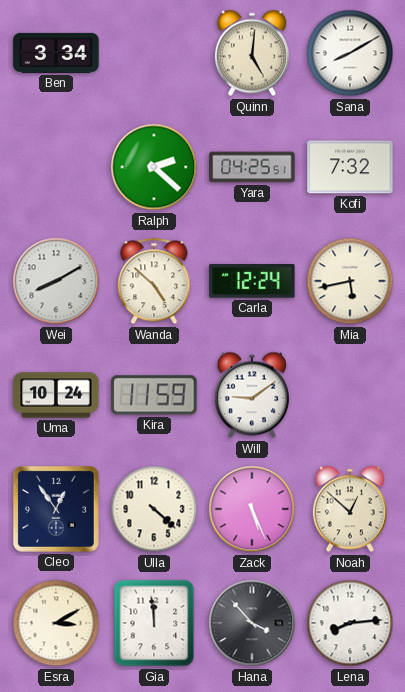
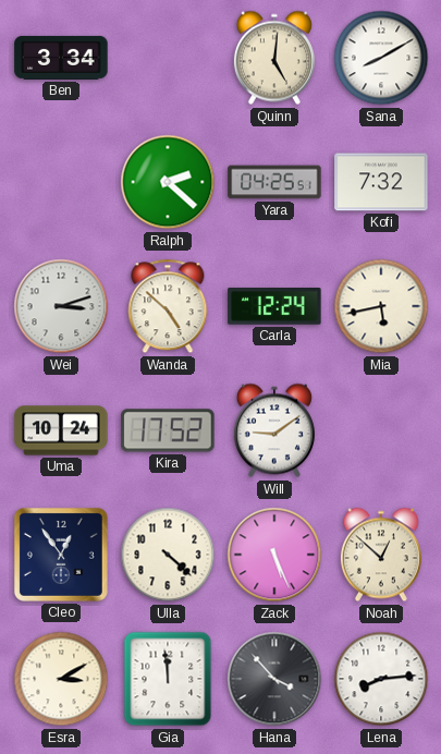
Wei: 8:10 -> 3:12 (61, 306)
Kira: 11:59 -> 17:52 (168, 430)
